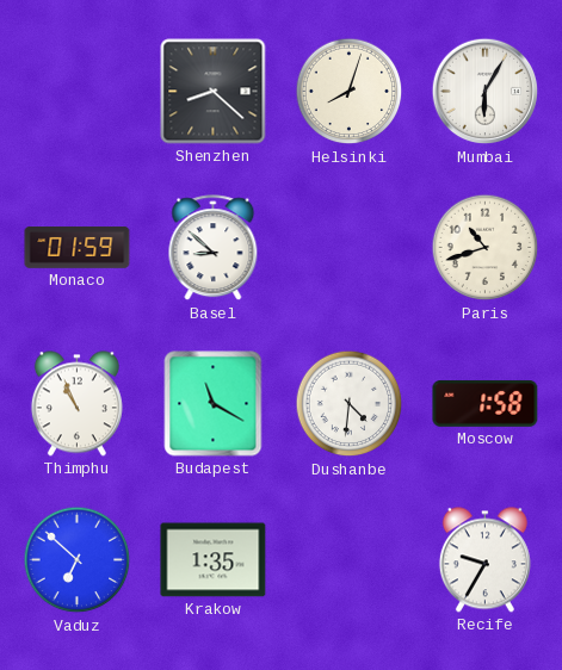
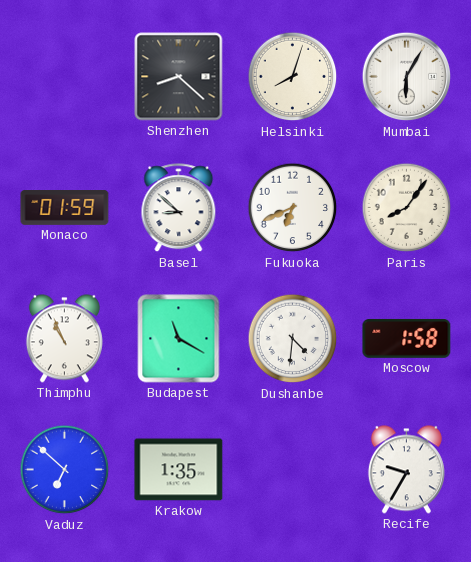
Fukuoka: none -> 6:41 (293, 208)
Paris: 10:42 -> 8:06 (407, 208)
